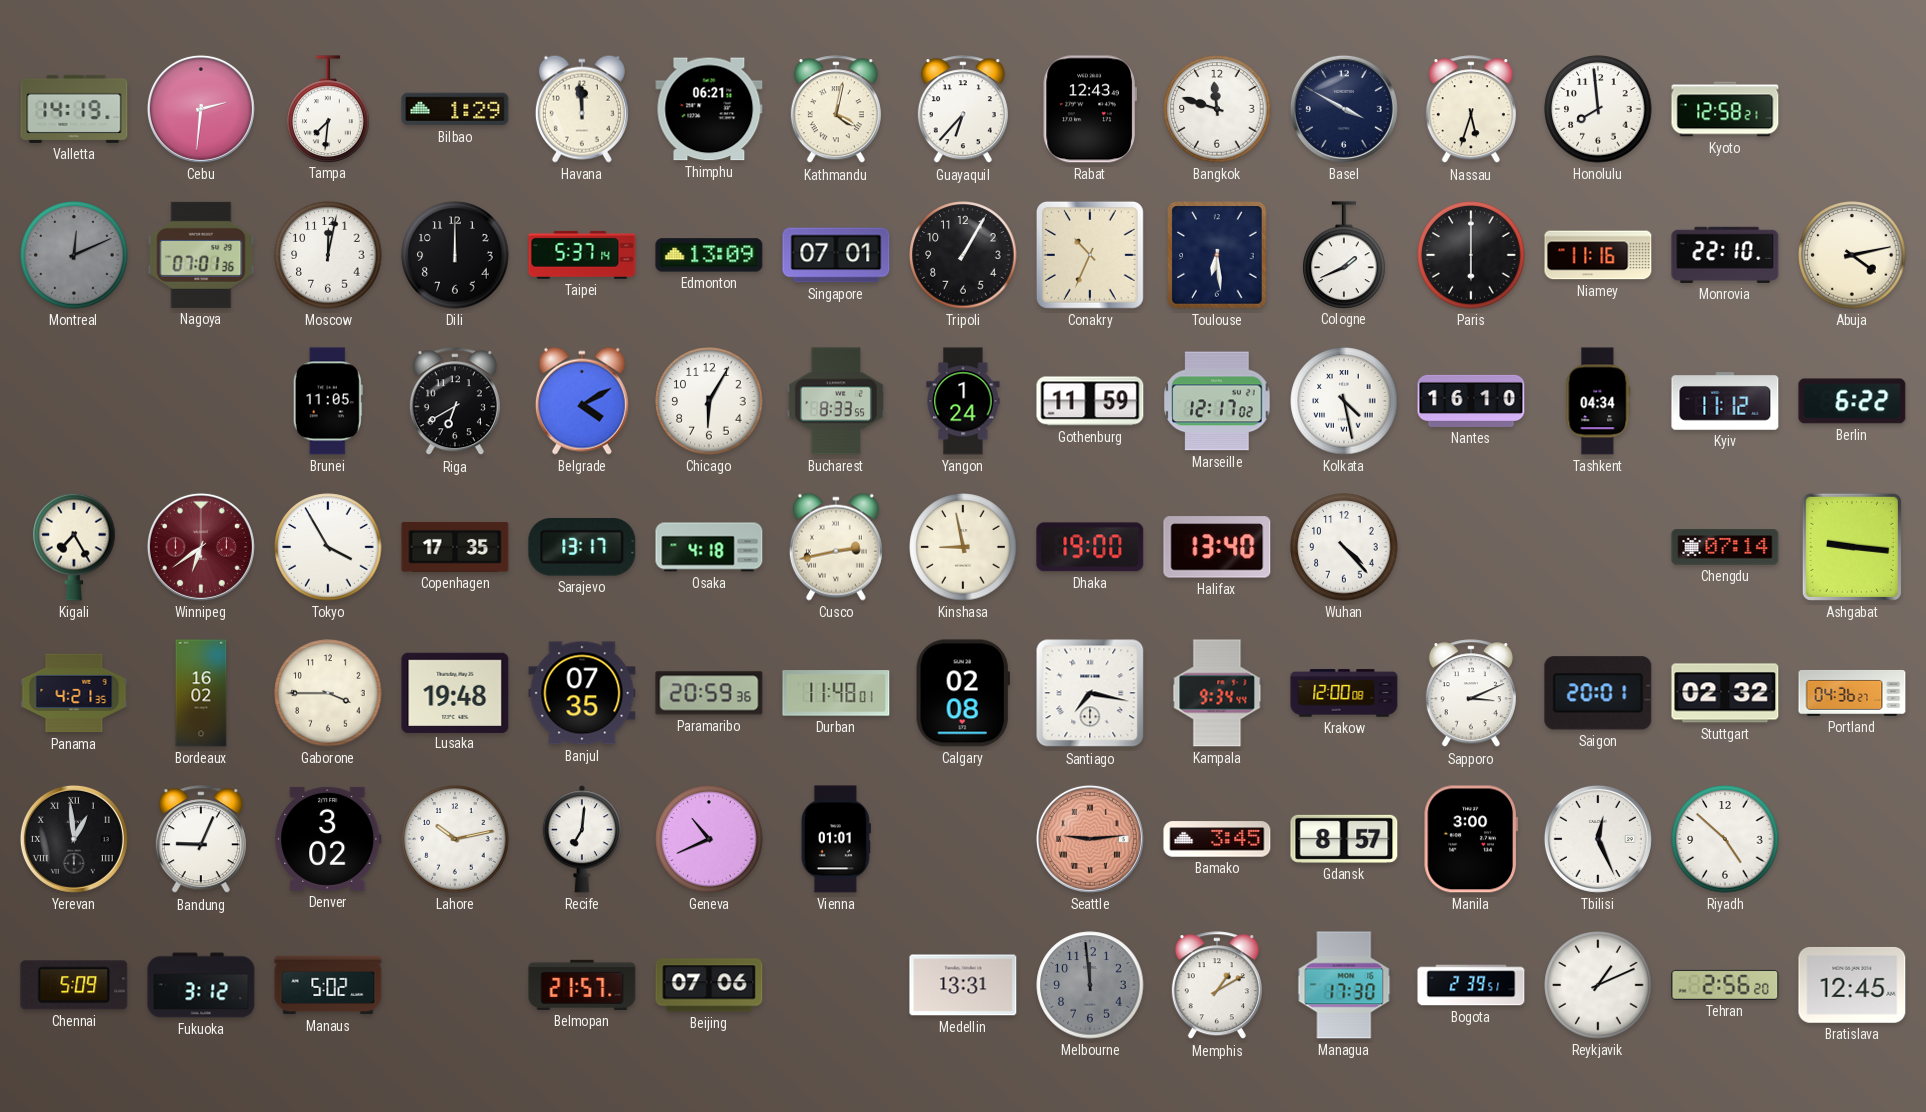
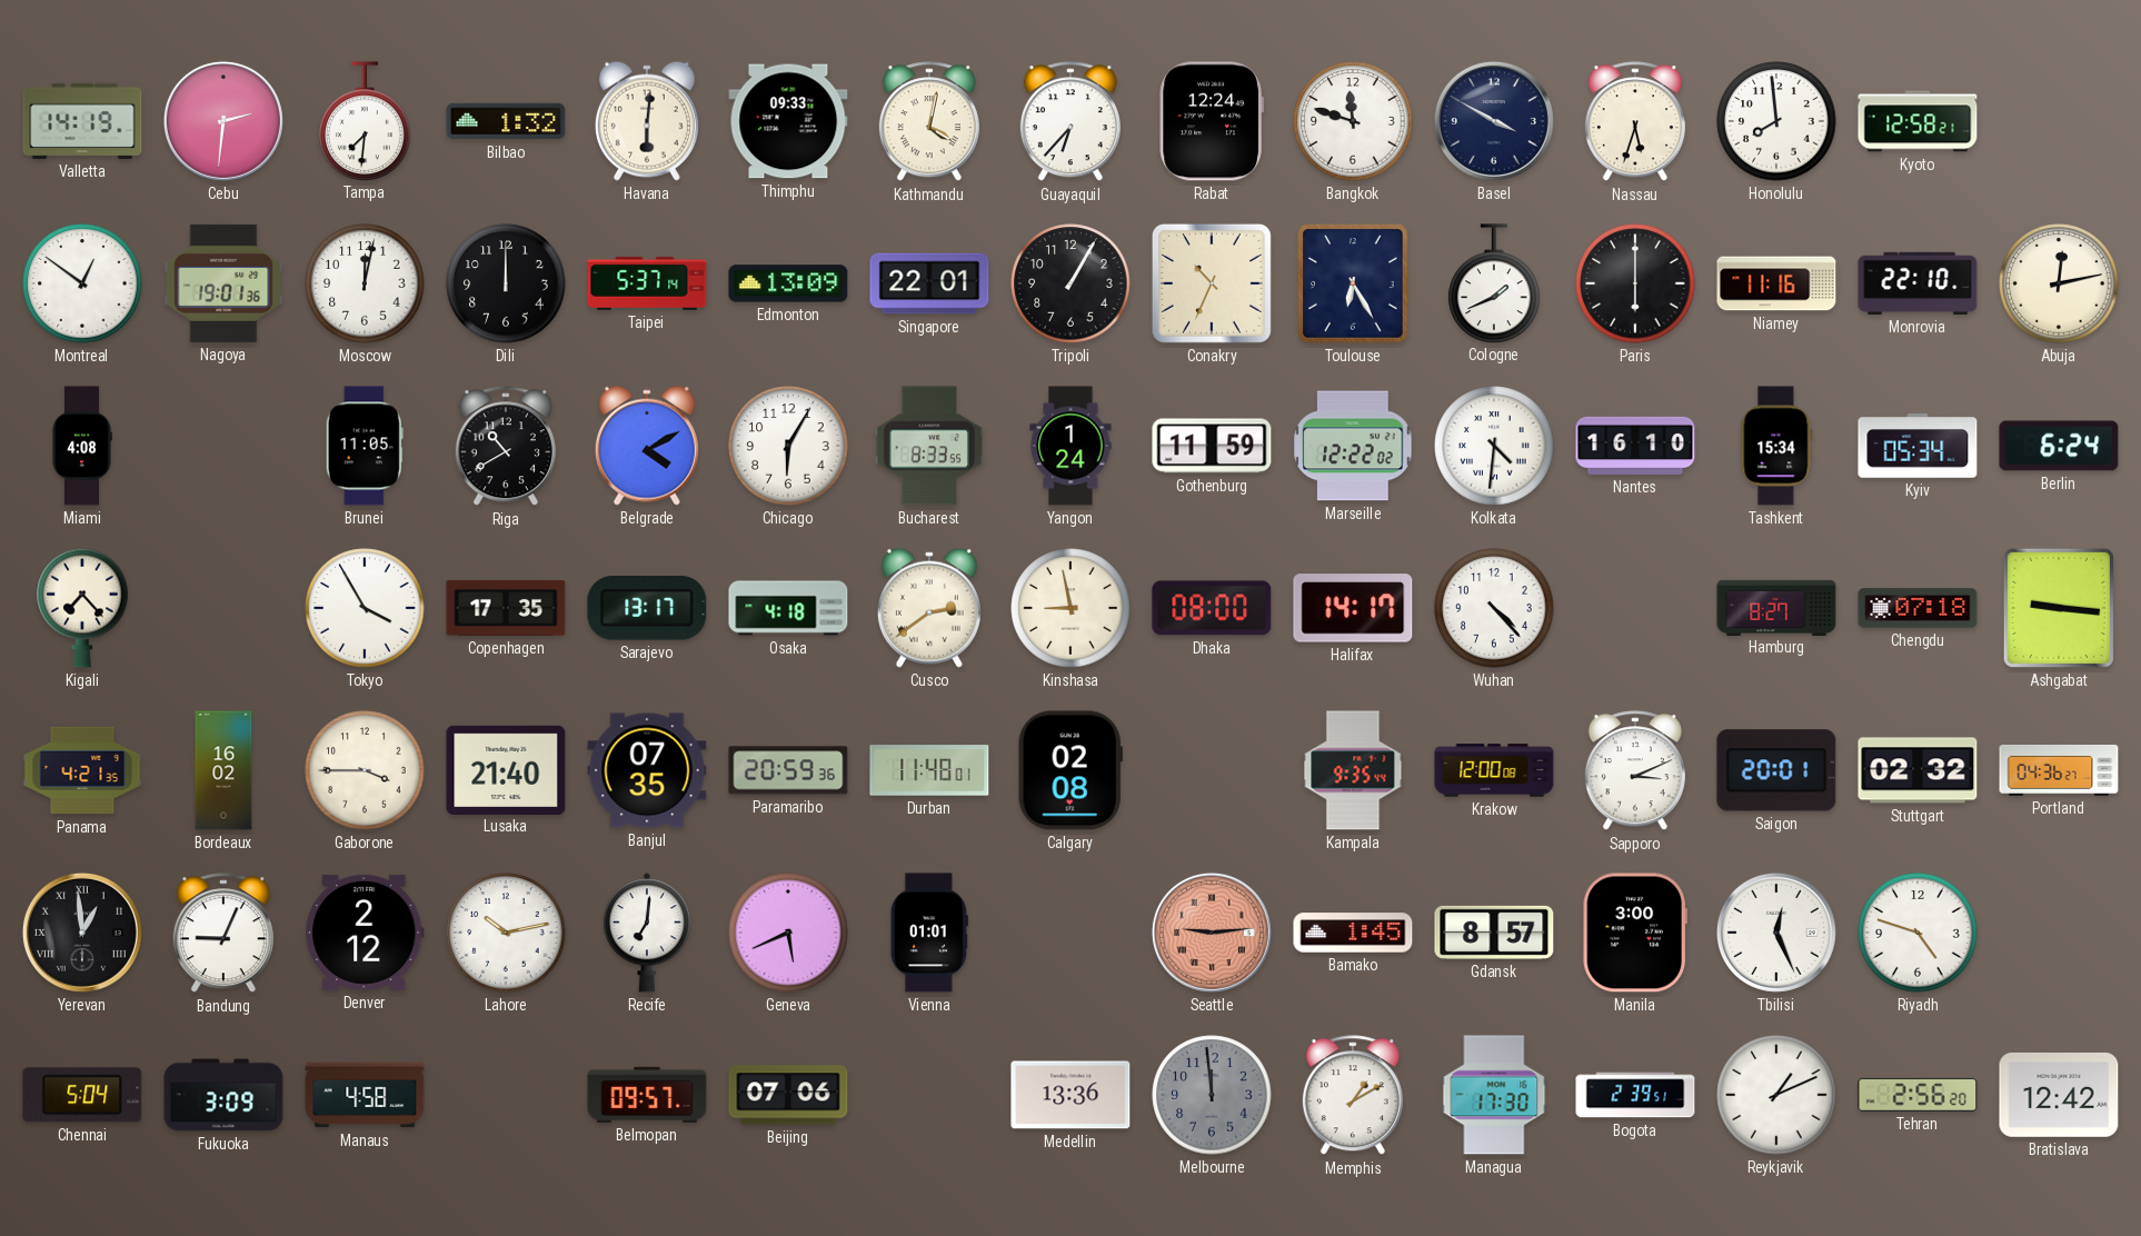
Bilbao: 1:29 -> 1:32 (506, 121)
Havana: 11:59 -> 6:01 (647, 121)
Thimphu: 06:21 -> 09:33 (788, 121)
Rabat: 12:43 -> 12:24 (1212, 121)
Montreal: 12:11 -> 12:51 (82, 283)
Montreal dial: grey -> white (82, 283)
Nagoya: 07:01 -> 19:01 (223, 283)
Singapore: 07:01 -> 22:01 (929, 283)
Toulouse: 6:29 -> 6:25 (1353, 283)
Abuja: 4:13 -> 12:13 (2059, 283)
Miami: none -> 4:08 (82, 446)
Riga: 6:40 -> 10:40 (506, 447)
Marseille: 12:17 -> 12:22 (1353, 446)
Kolkata: 4:28 -> 4:31 (1494, 446)
Tashkent: 04:34 -> 15:34 (1776, 446)
Kyiv: 11:12 -> 05:34 (1918, 446)
Berlin: 6:22 -> 6:24 (2059, 446)
Kigali: 7:25 -> 7:23 (82, 608)
Winnipeg: 6:39 -> none (201, 547)
Cusco: 2:43 -> 2:39 (929, 608)
Dhaka: 19:00 -> 08:00 (1212, 608)
Halifax: 13:40 -> 14:17 (1353, 608)
Hamburg: none -> 8:27 (1776, 607)
Chengdu: 07:14 -> 07:18 (1918, 608)
Lusaka: 19:48 -> 21:40 (506, 769)
Santiago: 7:17 -> none (1090, 693)
Kampala: 9:34 -> 9:35 (1353, 770)
Denver: 3:02 -> 2:12 (365, 933)
Geneva: 10:41 -> 5:41 (788, 933)
Bamako: 3:45 -> 1:45 (1353, 933)
Riyadh: 4:52 -> 4:48 (1918, 933)
Chennai: 5:09 -> 5:04 (82, 1095)
Fukuoka: 3:12 -> 3:09 (223, 1095)
Manaus: 5:02 -> 4:58 (365, 1095)
Belmopan: 21:57 -> 09:57 (647, 1095)
Medellin: 13:31 -> 13:36 (1070, 1095)
Bratislava: 12:45 -> 12:42 (2059, 1095)
